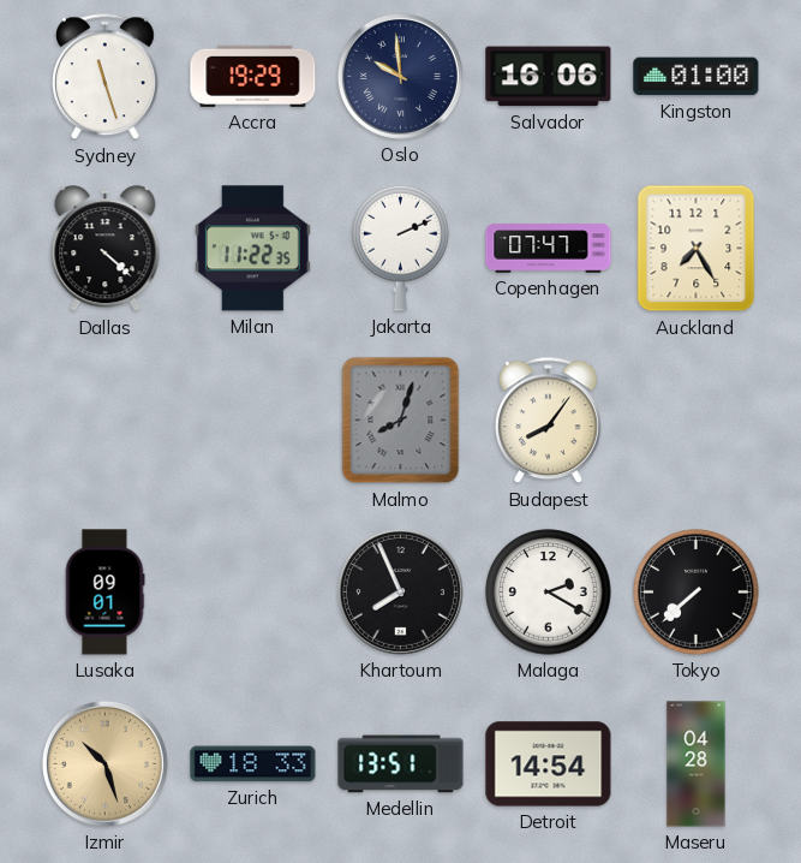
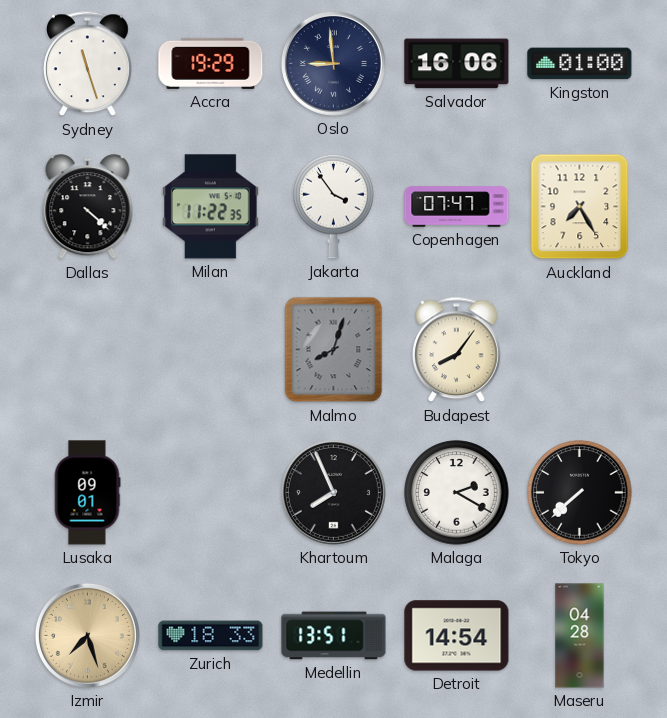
Oslo: 9:59 -> 8:59 (333, 63)
Jakarta: 2:11 -> 3:54 (334, 206)
Izmir: 10:27 -> 7:27 (87, 635)
